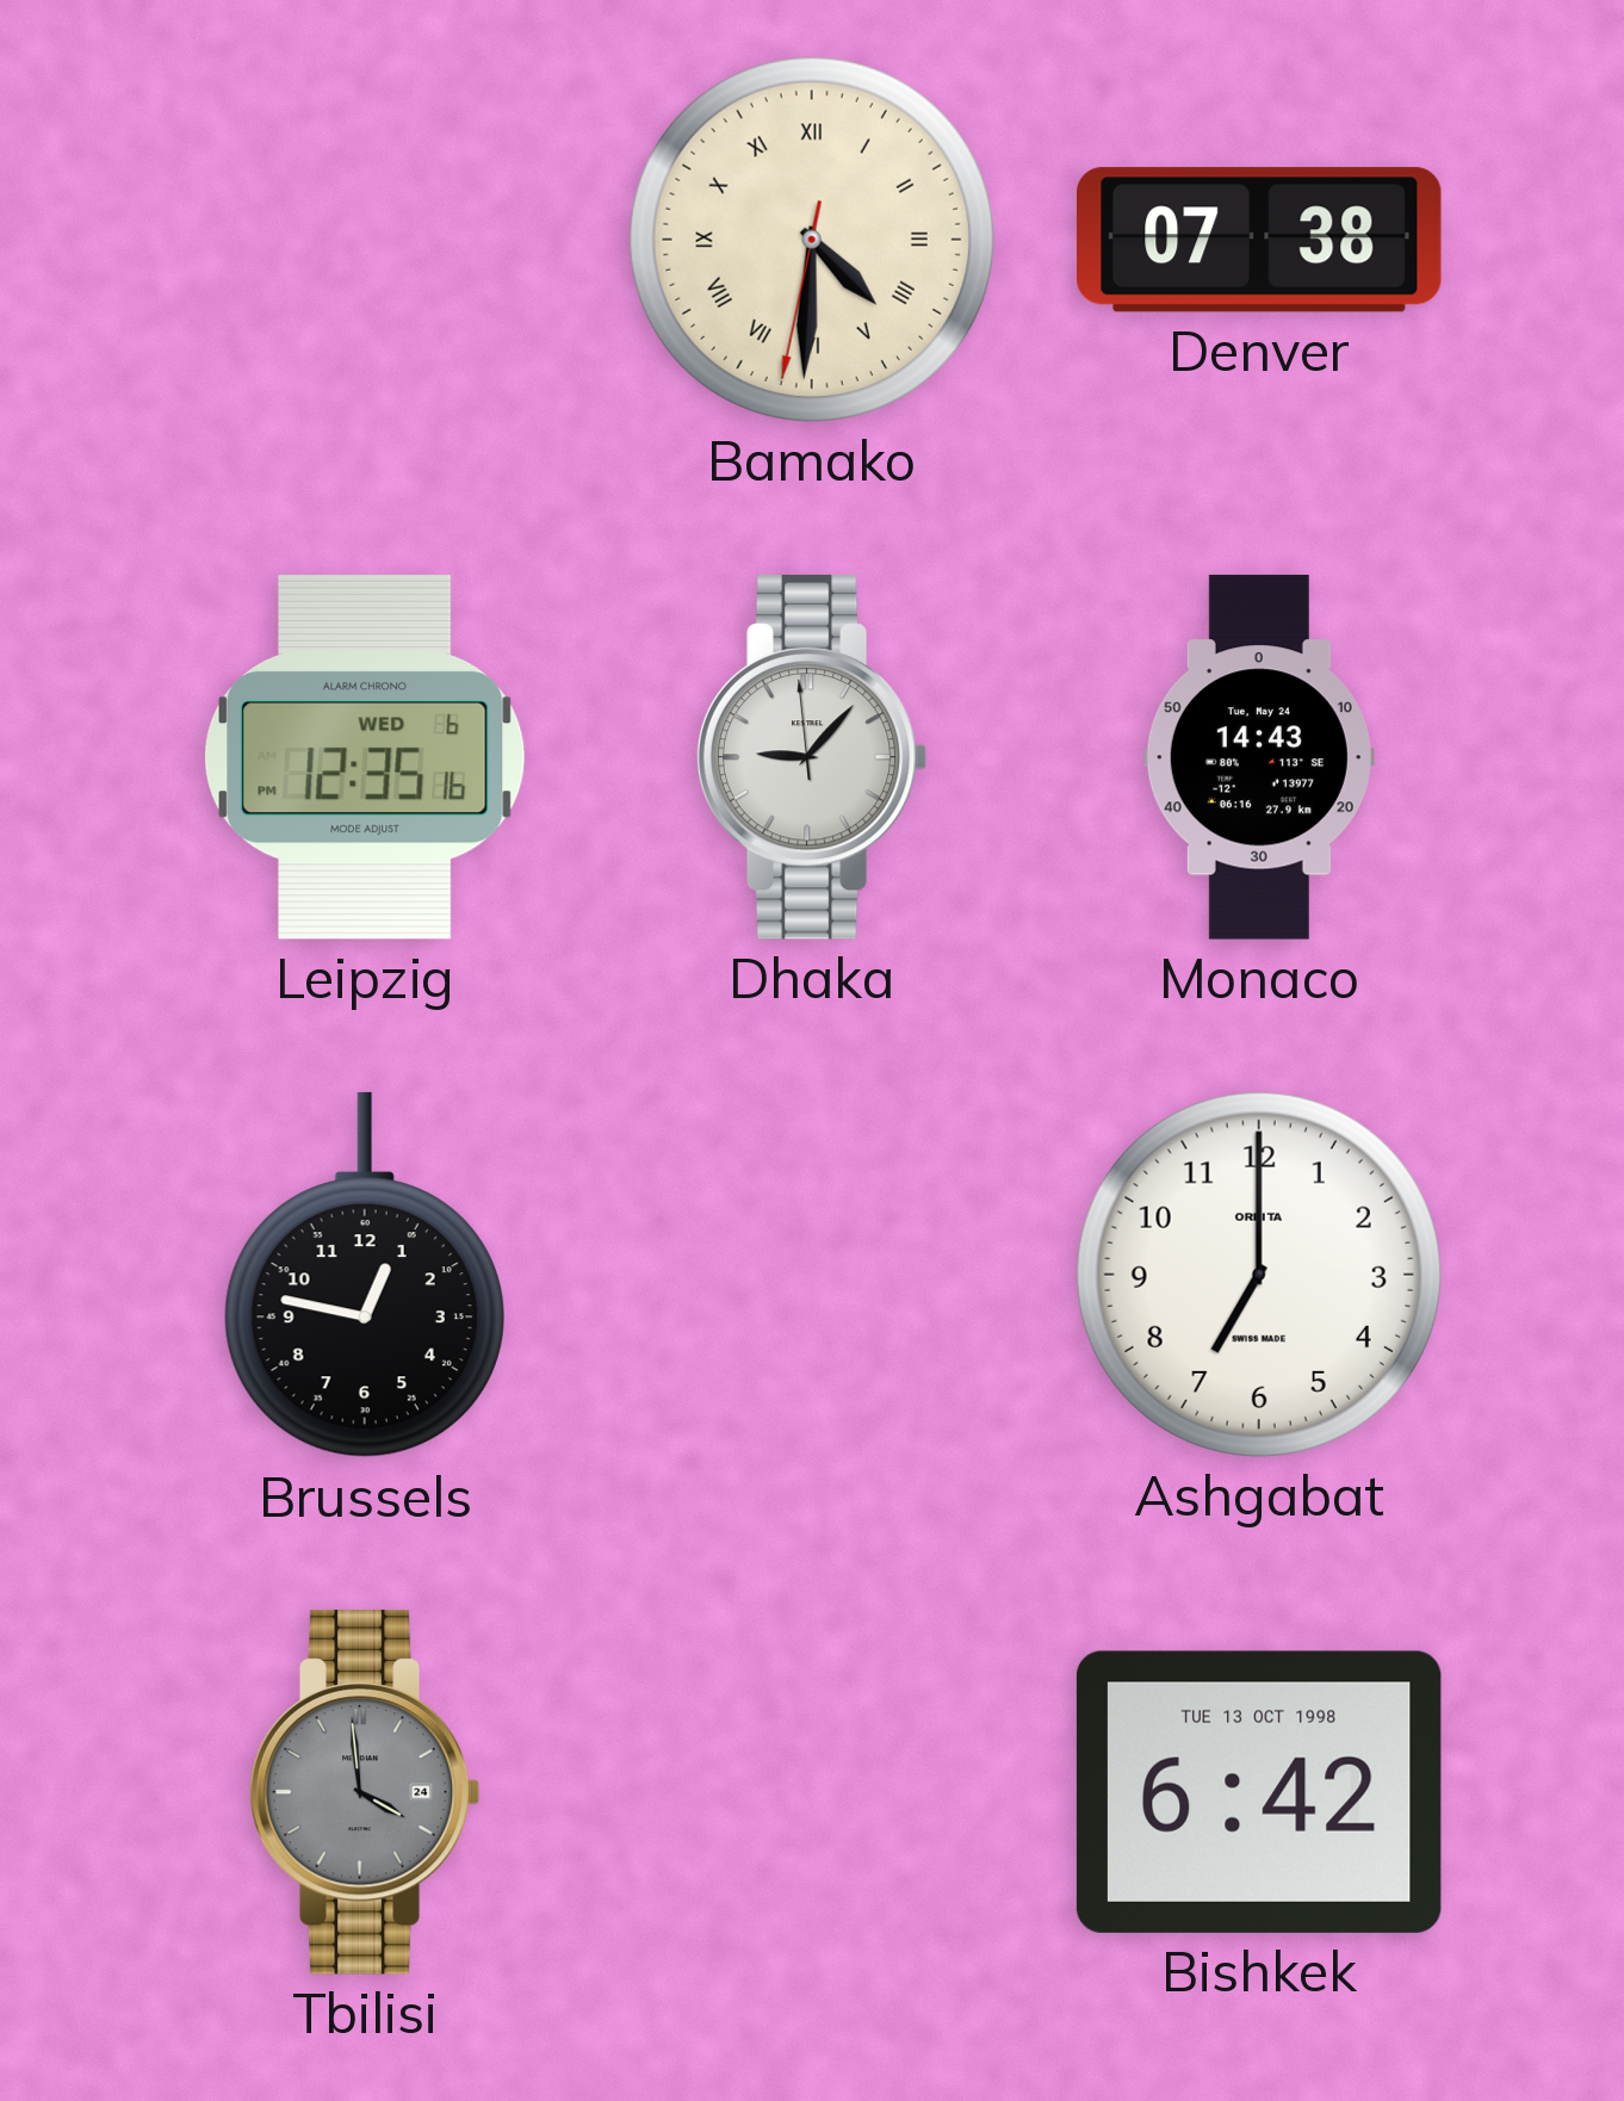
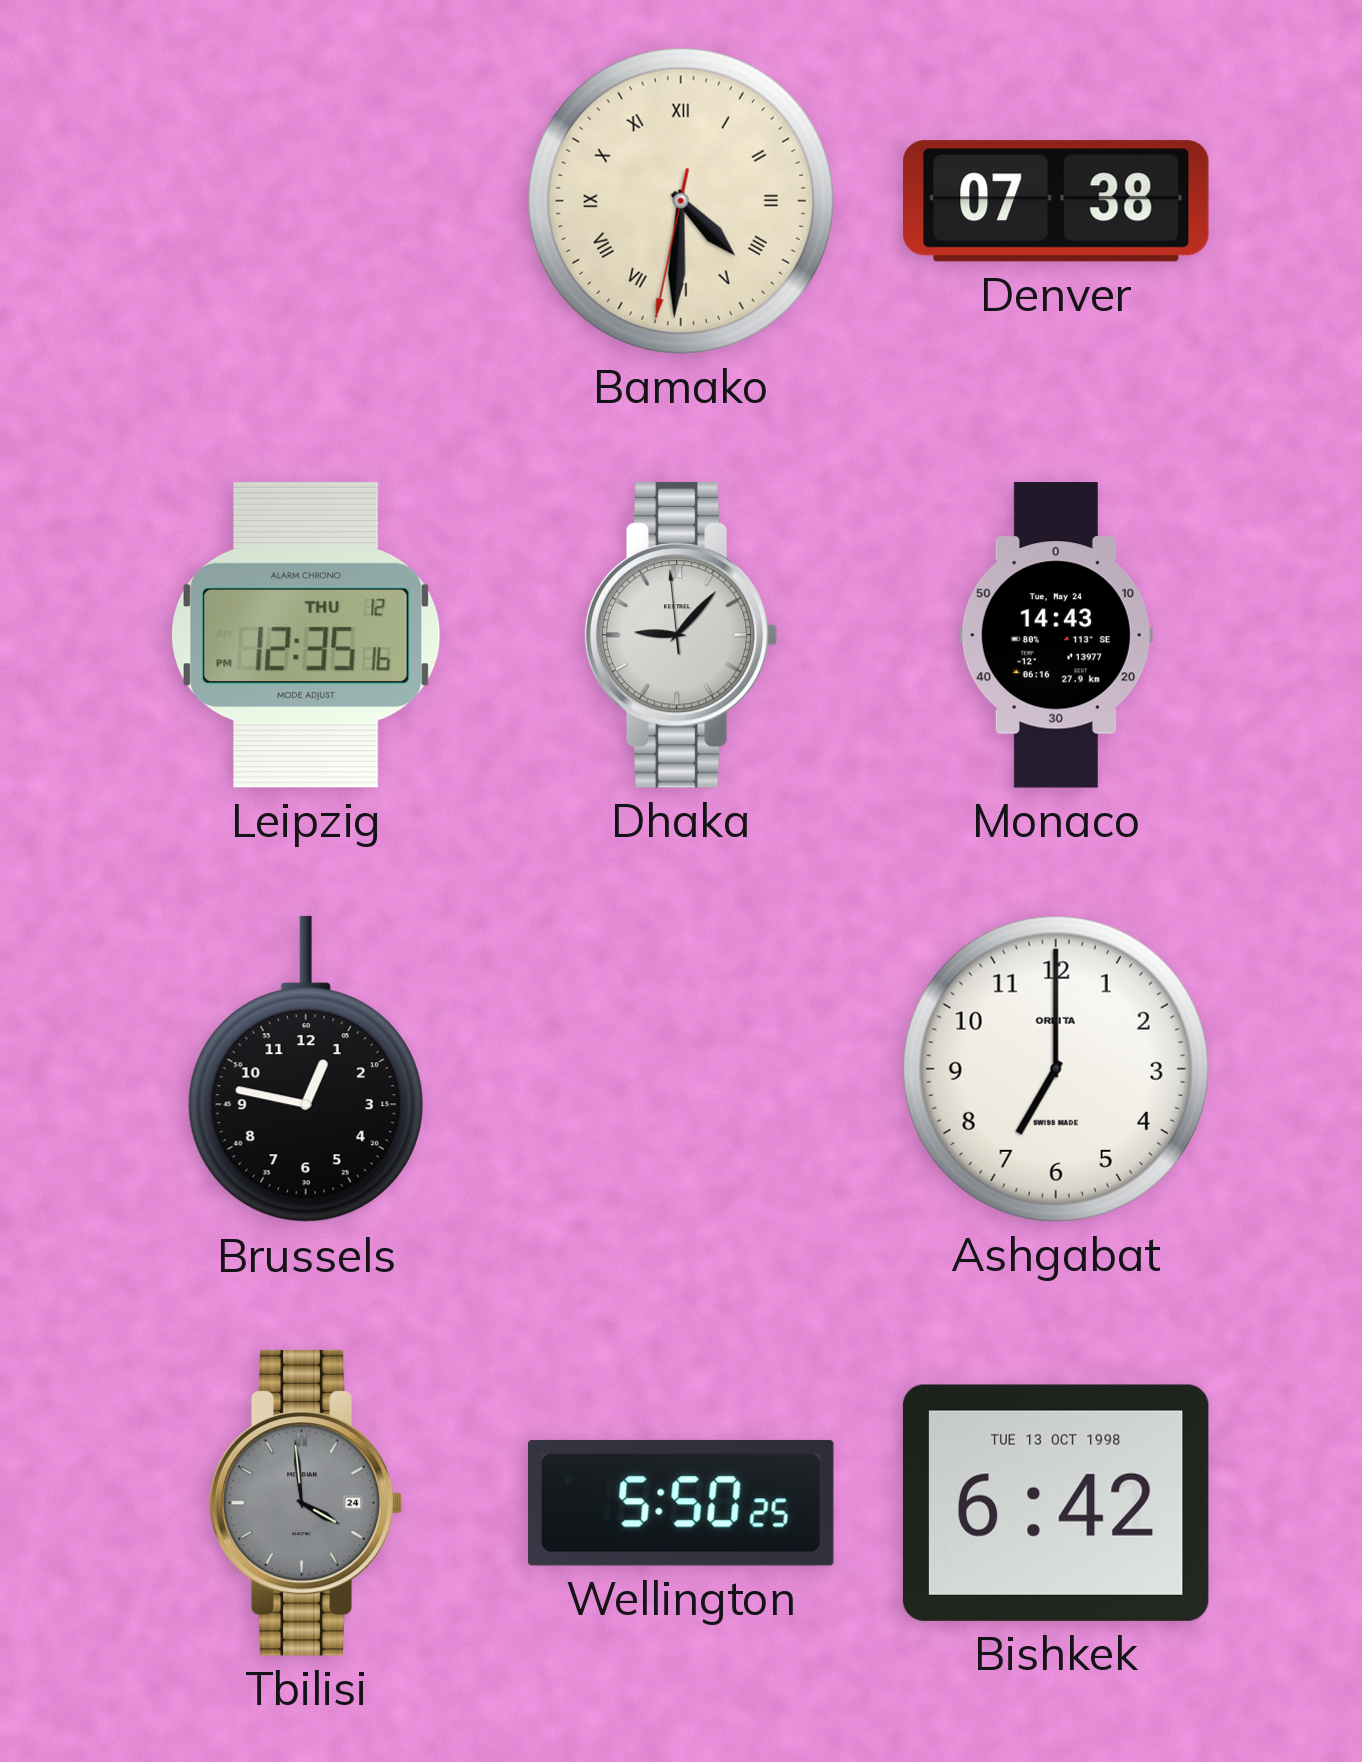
Leipzig date: WED 6 -> THU 12 (307, 635)
Wellington: none -> 5:50 (681, 1503)
